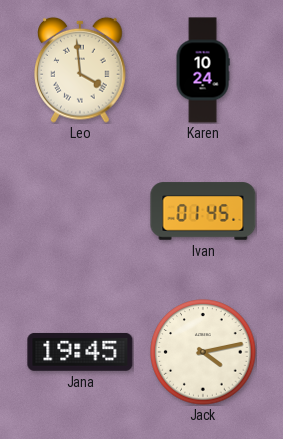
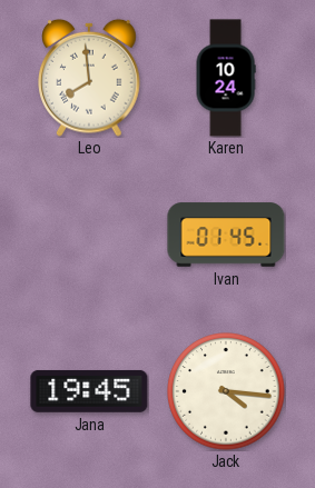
Leo: 3:59 -> 7:59 (89, 78)
Jack: 4:13 -> 4:16 (226, 391)
